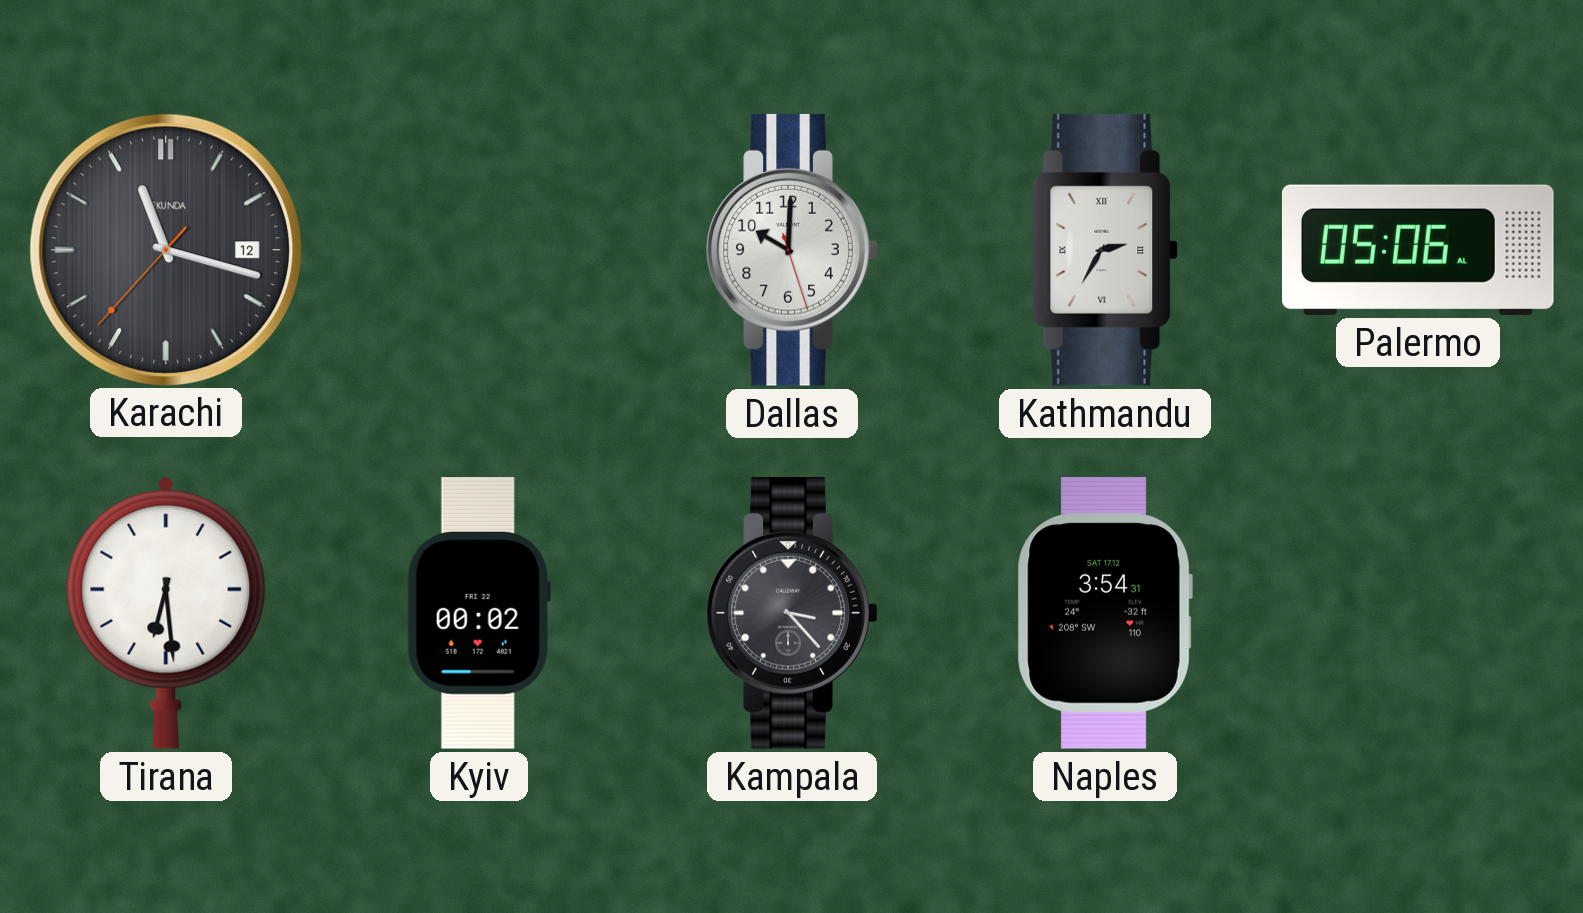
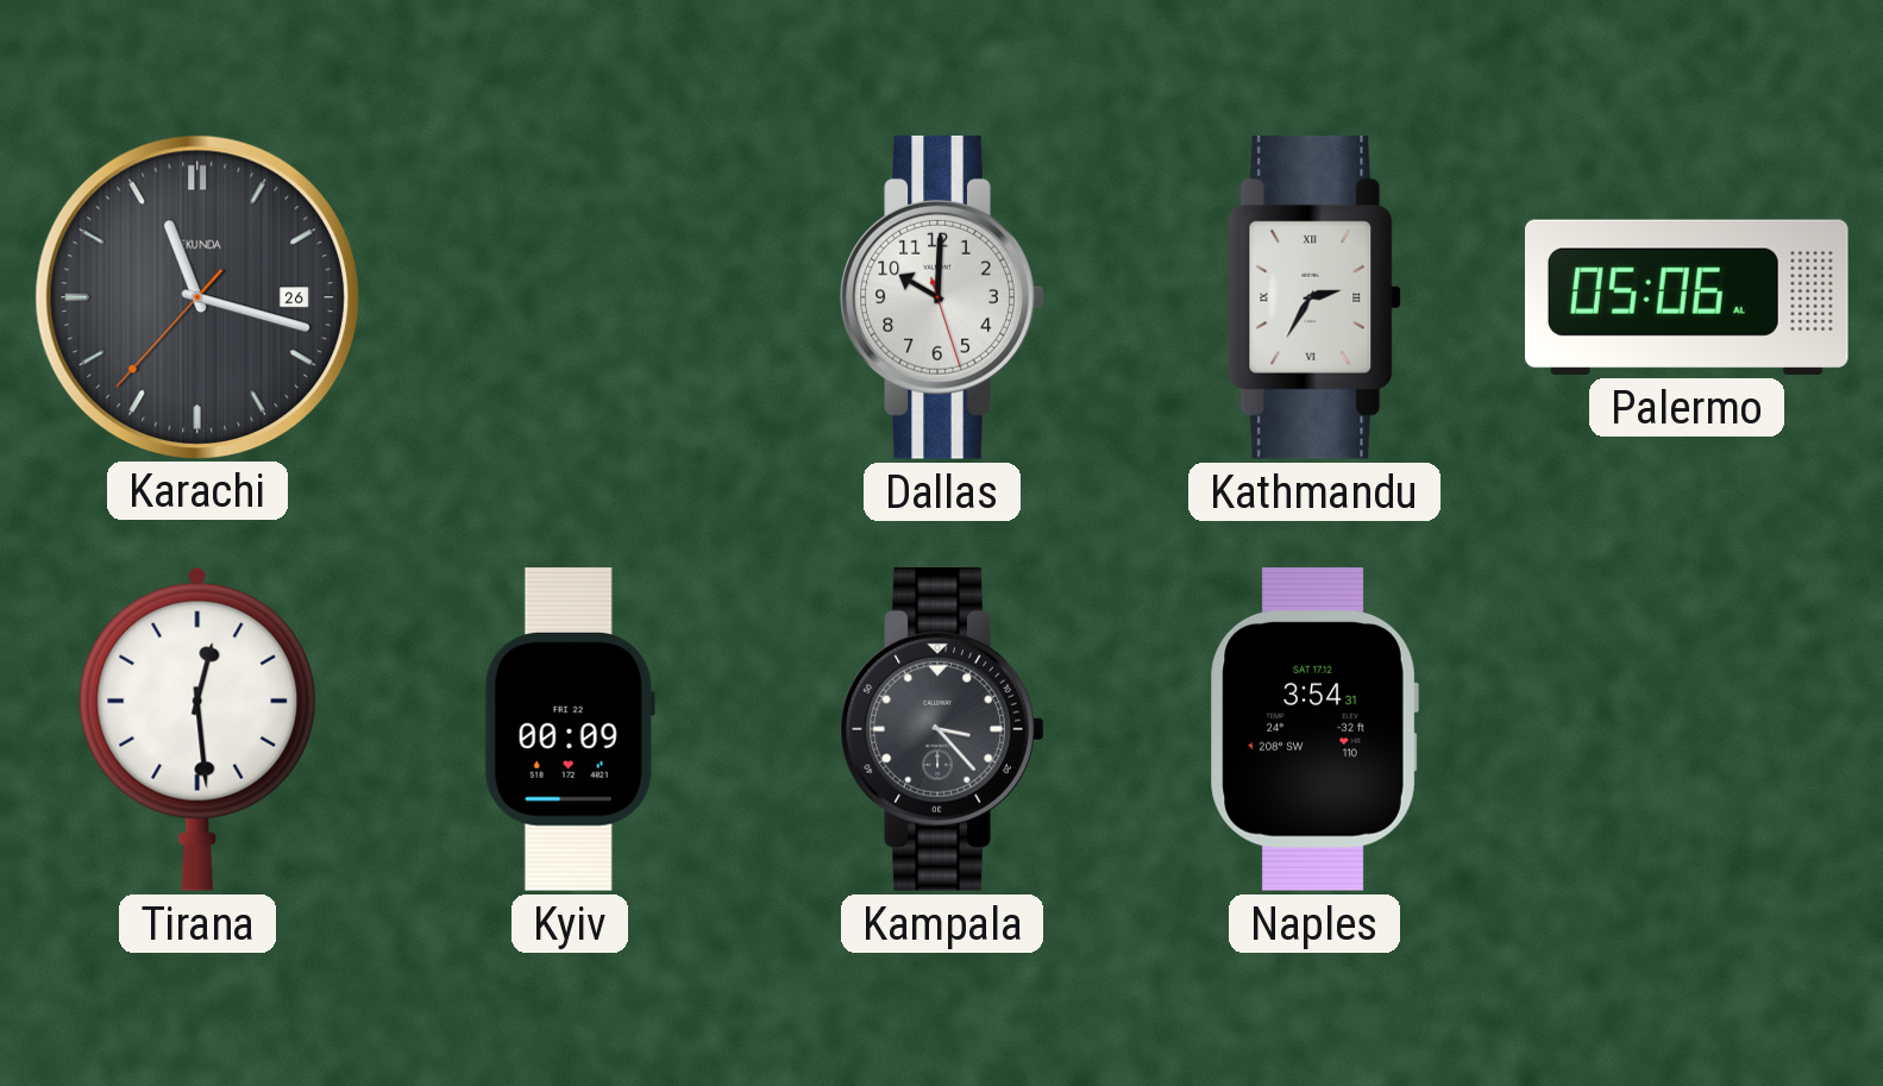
Karachi date: 12 -> 26 (196, 296)
Tirana: 6:29 -> 12:29 (197, 729)
Kyiv: 00:02 -> 00:09 (570, 730)
